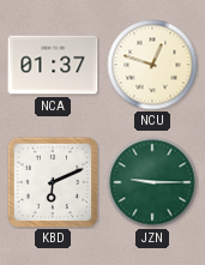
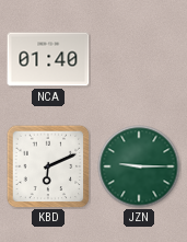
NCA: 01:37 -> 01:40 (48, 59)
NCU: 12:48 -> none (152, 65)
